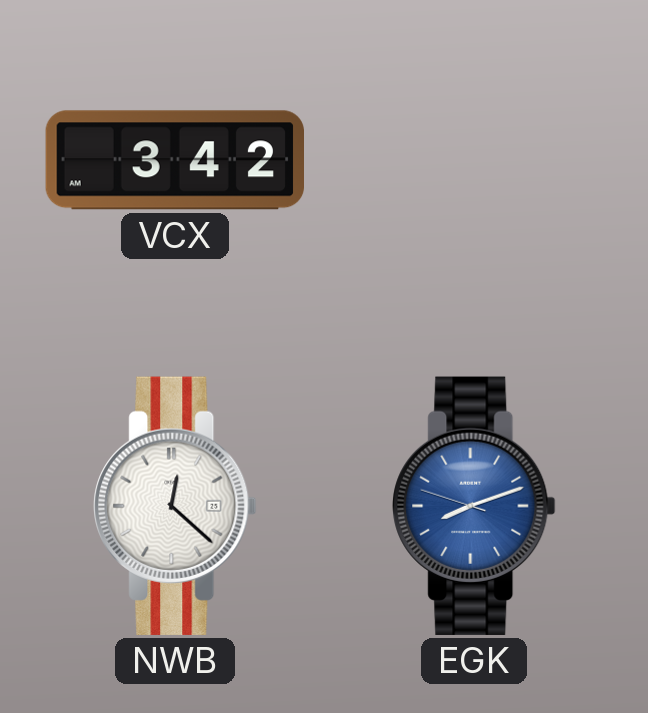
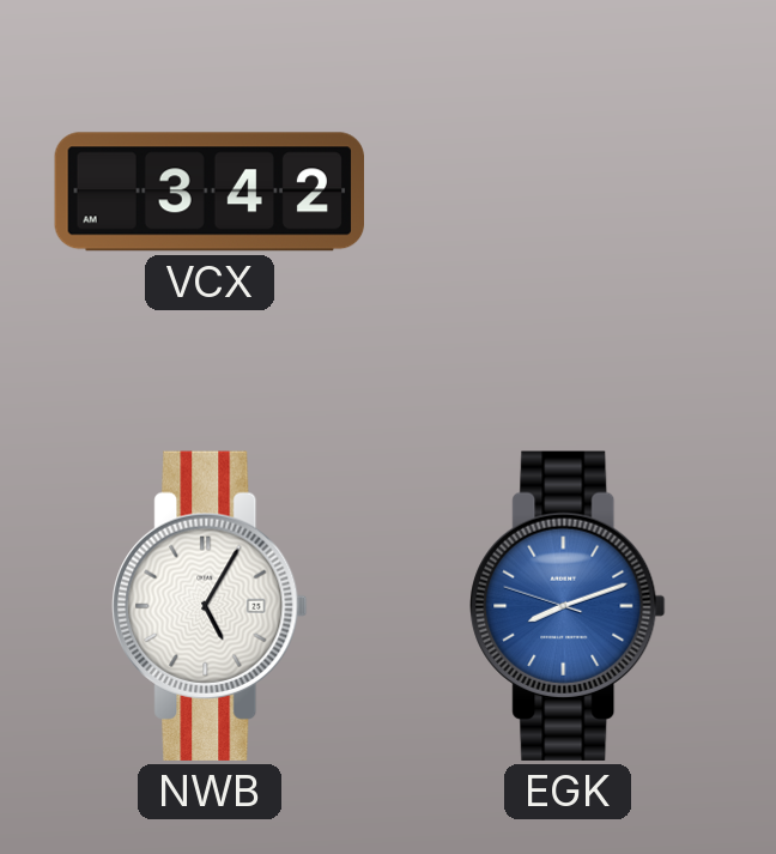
NWB: 12:22 -> 5:05 (210, 606)
